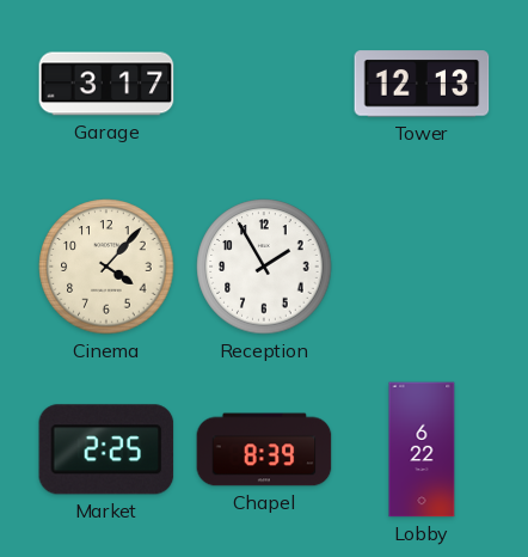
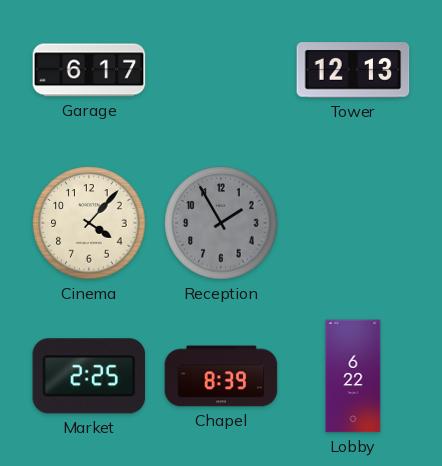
Garage: 3:17 -> 6:17 (89, 70)
Reception dial: white -> grey (221, 223)
